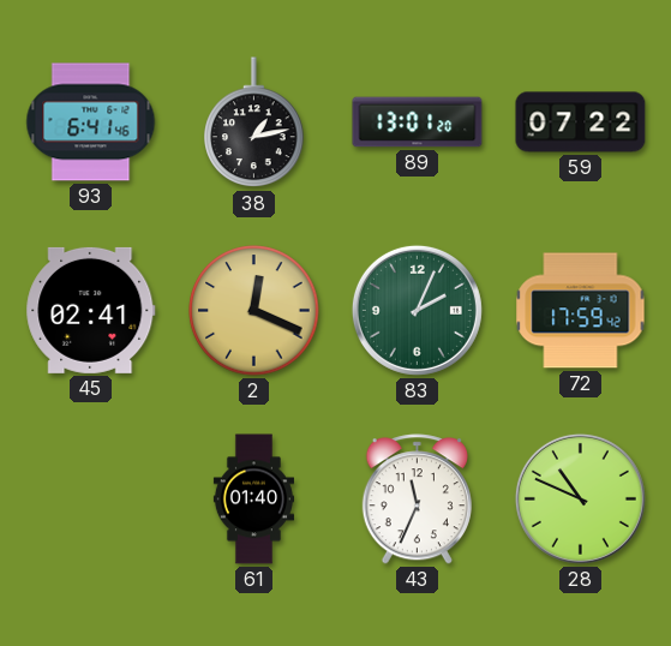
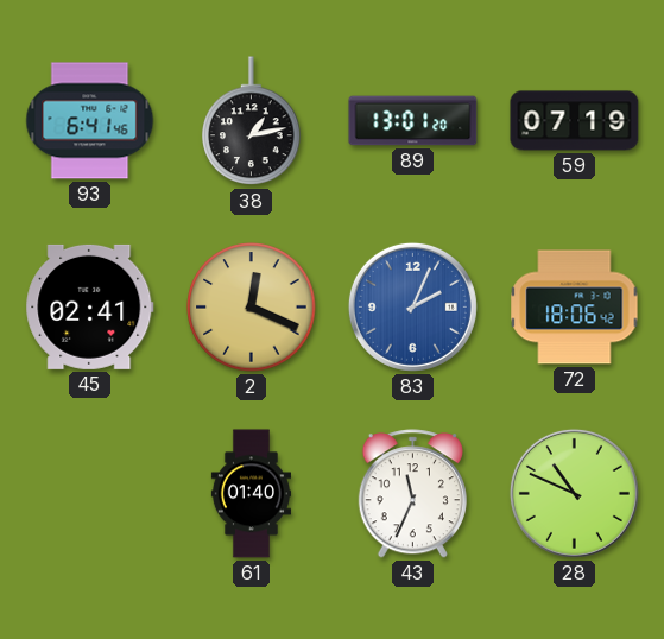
59: 07:22 -> 07:19 (575, 121)
83 dial: green -> blue (412, 306)
72: 17:59 -> 18:06 (575, 308)
